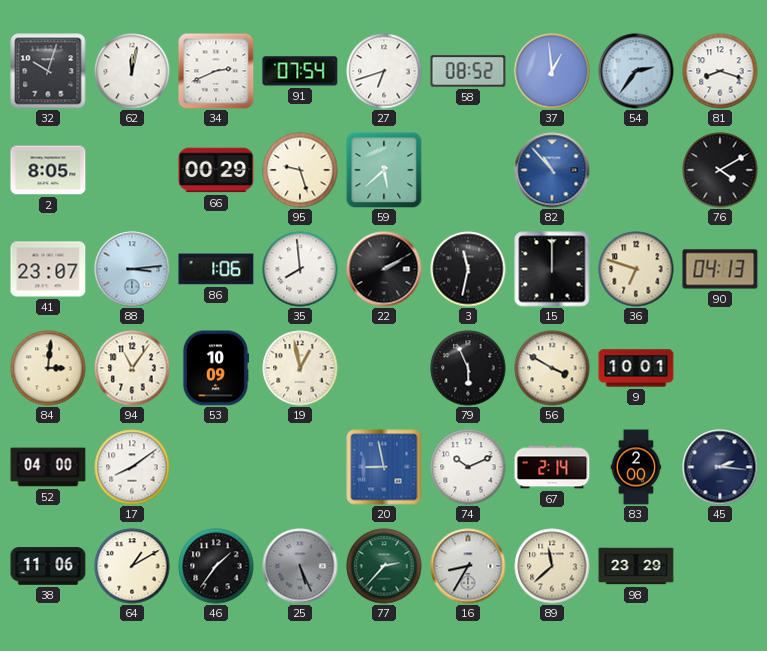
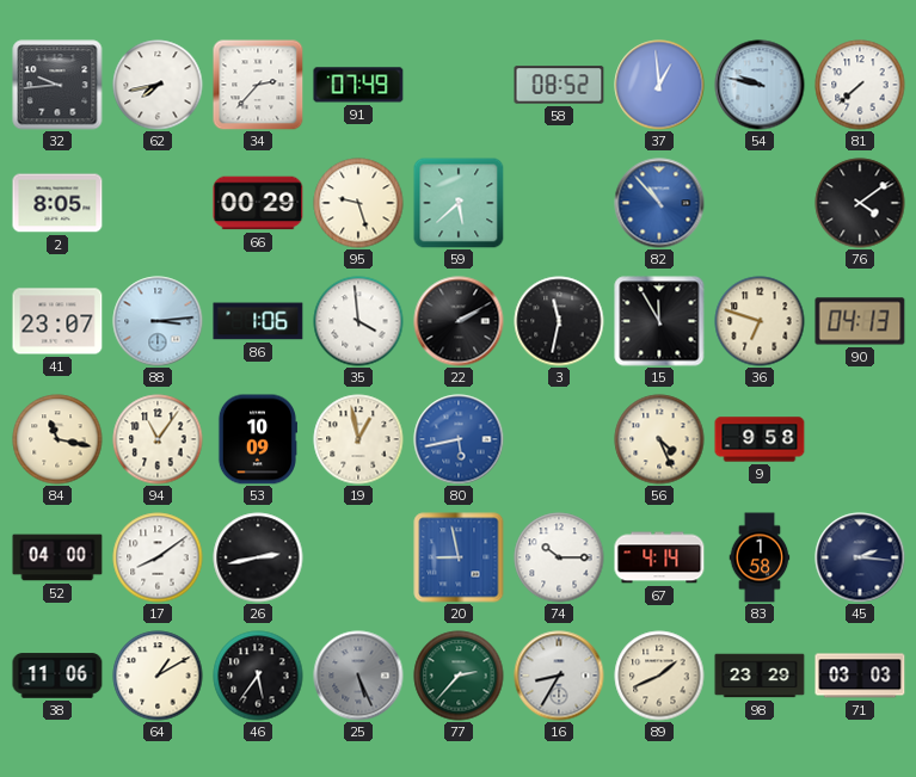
32: 10:03 -> 9:44 (57, 85)
62: 12:02 -> 7:43 (158, 85)
34: 2:41 -> 2:37 (258, 85)
91: 07:54 -> 07:49 (358, 85)
27: 6:42 -> none (384, 71)
54: 2:36 -> 9:47 (760, 85)
81: 8:18 -> 7:38 (860, 85)
76: 4:10 -> 4:09 (860, 203)
35: 7:59 -> 3:59 (358, 321)
15: 12:00 -> 11:55 (659, 321)
84: 3:01 -> 11:17 (57, 439)
80: none -> 5:43 (459, 439)
79: 5:56 -> none (468, 368)
56: 3:50 -> 4:26 (659, 439)
9: 10:01 -> 9:58 (760, 439)
26: none -> 2:43 (258, 557)
74: 10:11 -> 10:15 (559, 557)
67: 2:14 -> 4:14 (659, 557)
83: 2:00 -> 1:58 (760, 557)
46: 1:36 -> 5:36 (258, 676)
89: 11:38 -> 1:41 (659, 676)
71: none -> 03:03 (860, 676)
